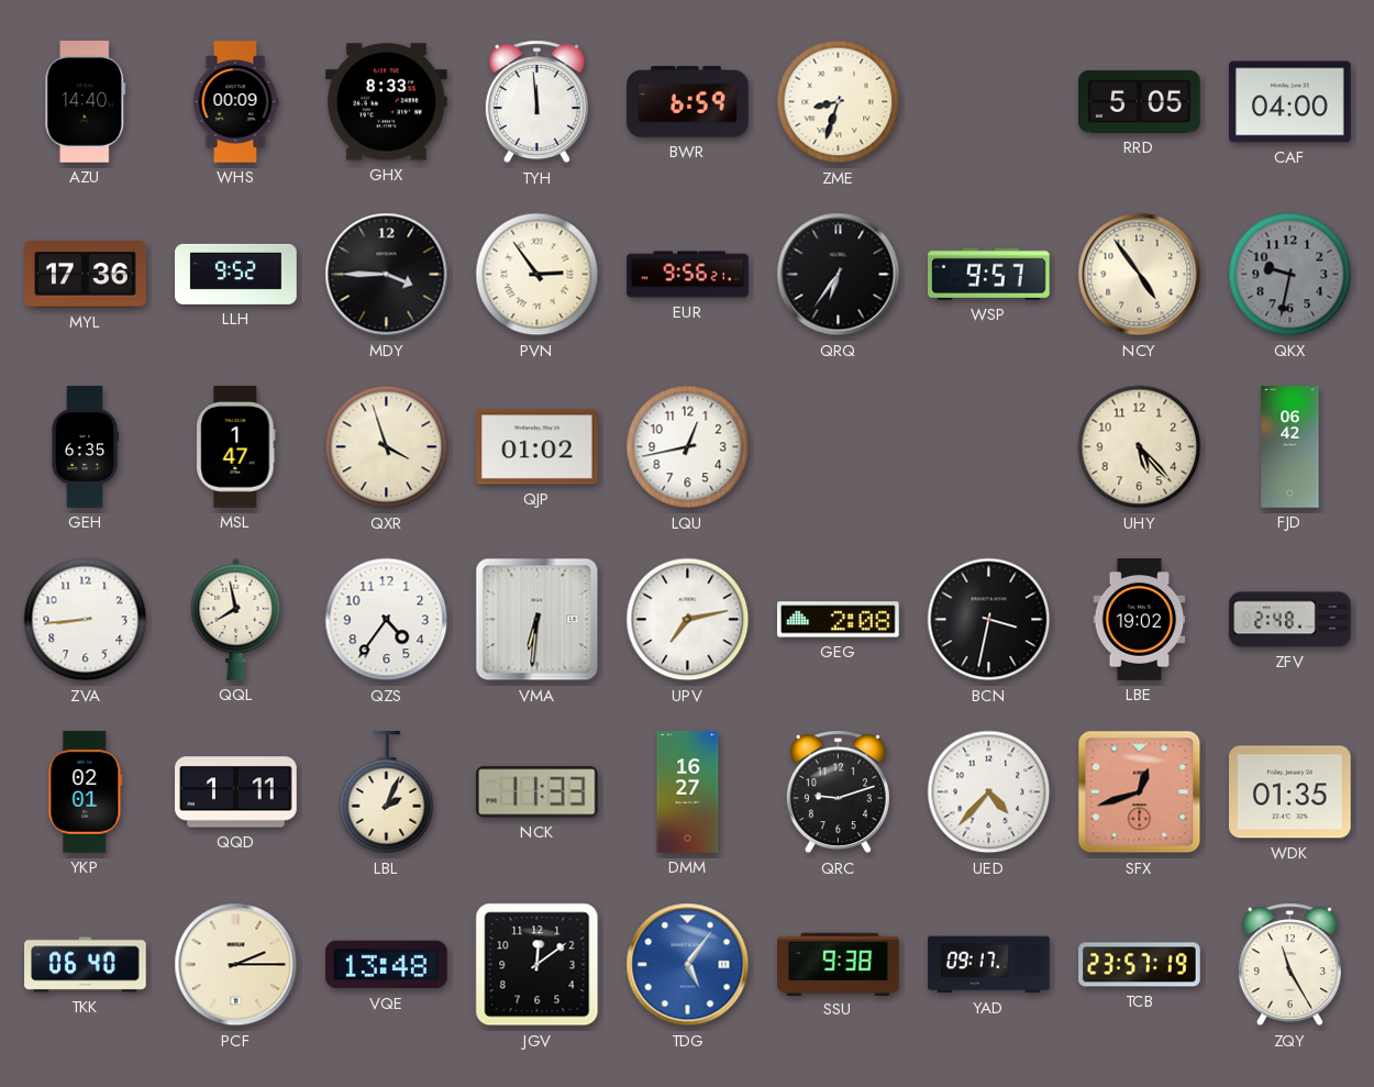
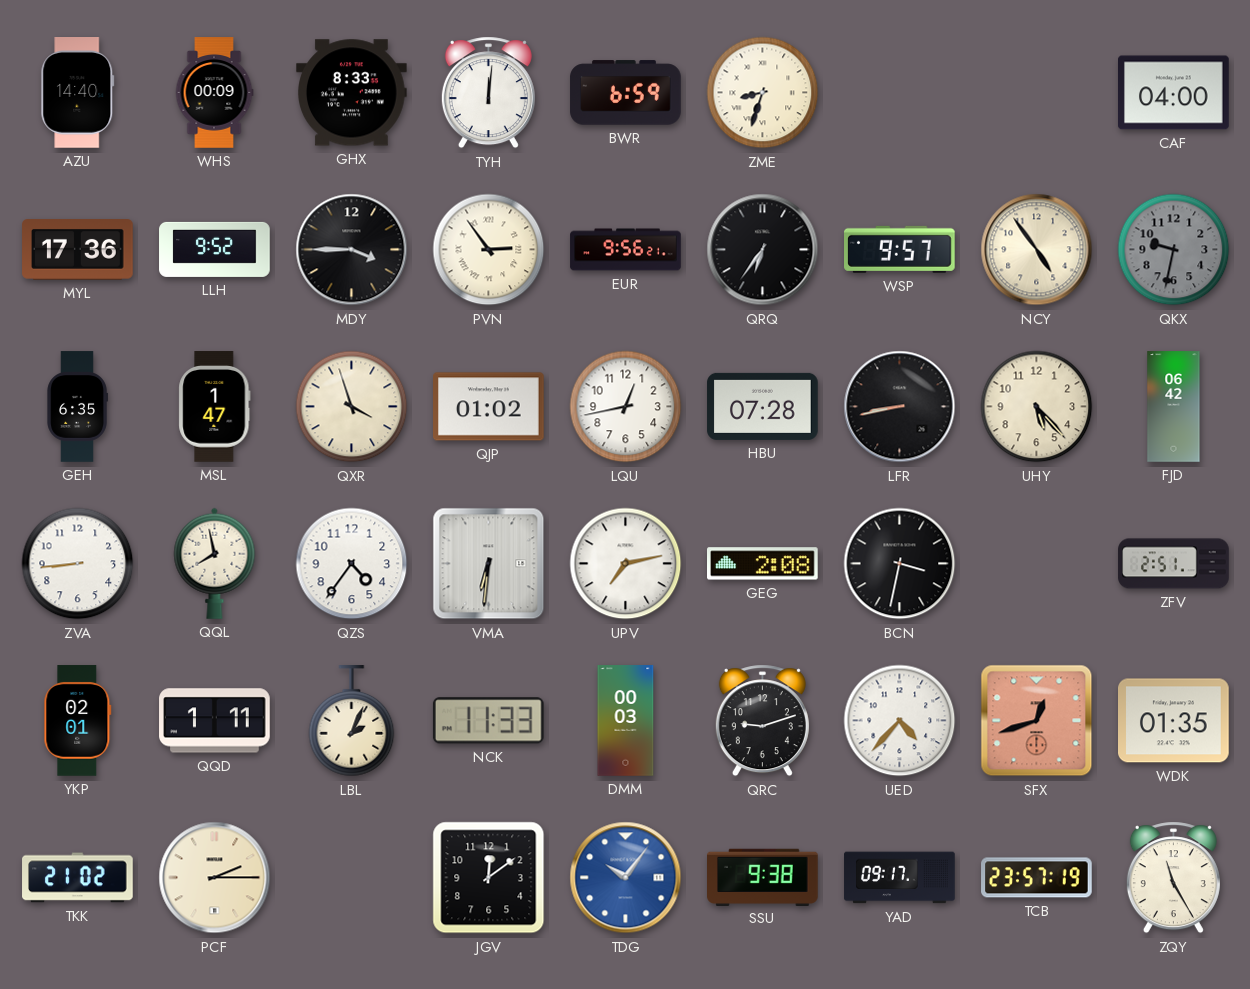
TYH: 11:59 -> 12:01 (488, 93)
RRD: 5:05 -> none (1140, 101)
HBU: none -> 07:28 (763, 406)
LFR: none -> 8:43 (900, 407)
LBE: 19:02 -> none (1140, 620)
ZFV: 2:48 -> 2:51 (1174, 564)
DMM: 16:27 -> 00:03 (626, 721)
TKK: 06:40 -> 21:02 (78, 878)
VQE: 13:48 -> none (387, 965)
TDG: 5:06 -> 10:06 (626, 878)
